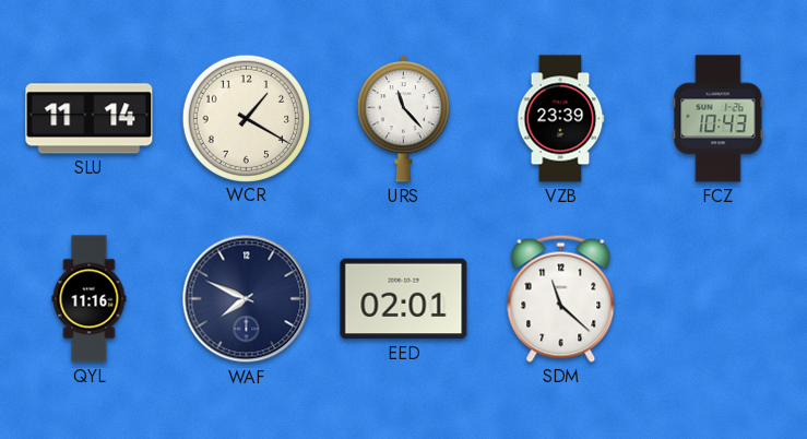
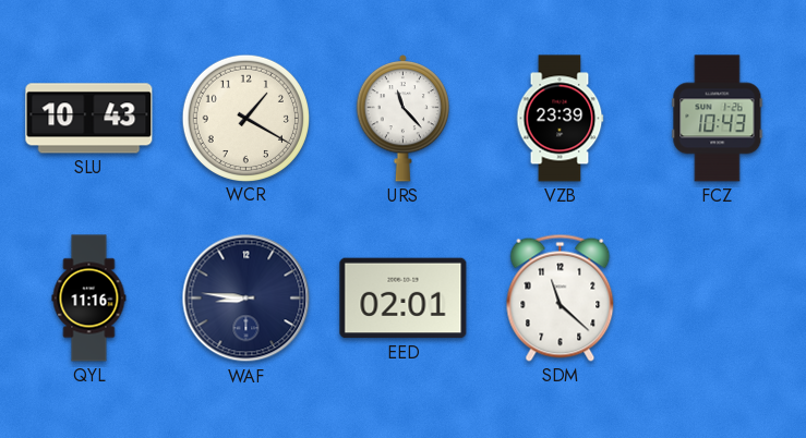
SLU: 11:14 -> 10:43 (89, 119)
WAF: 7:49 -> 8:46 (246, 299)
